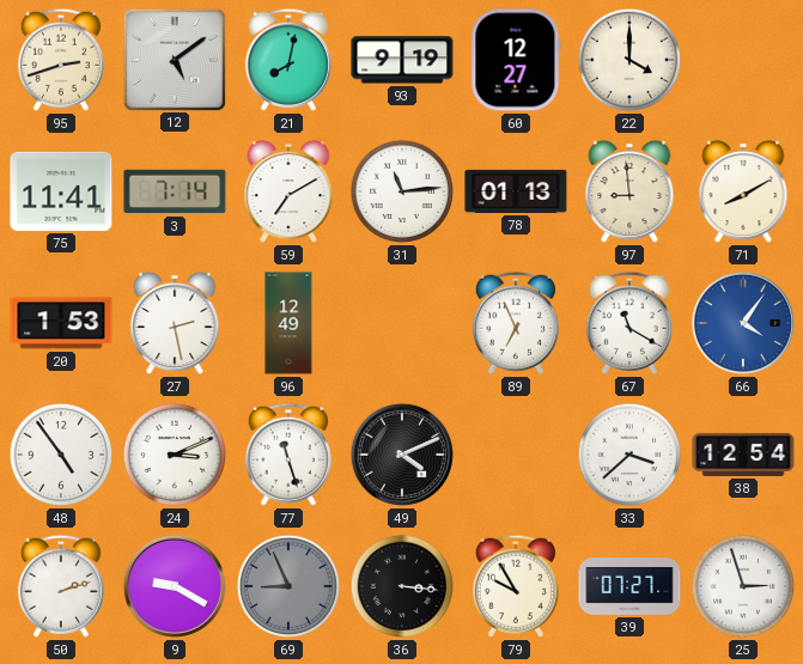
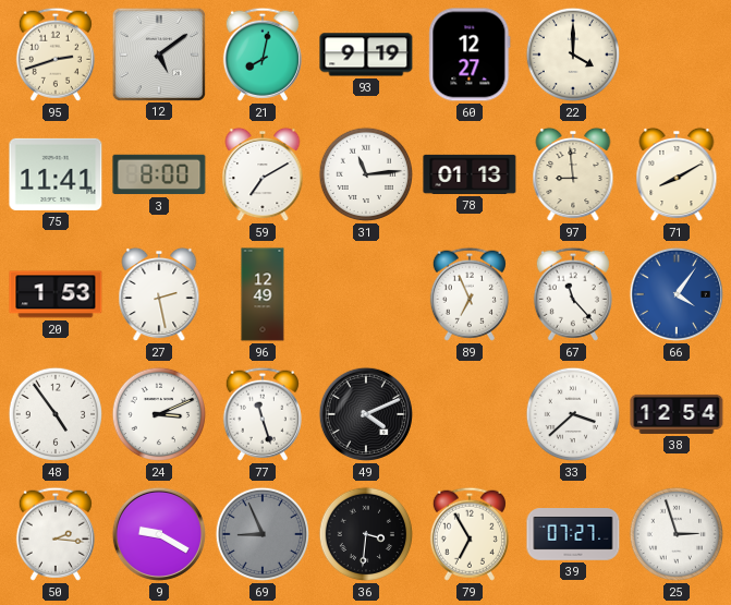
3: 7:14 -> 8:00 (159, 174)
67: 11:20 -> 11:23 (573, 294)
50: 2:12 -> 2:16 (56, 534)
36: 3:16 -> 3:31 (366, 534)
79: 9:55 -> 6:55 (470, 534)
